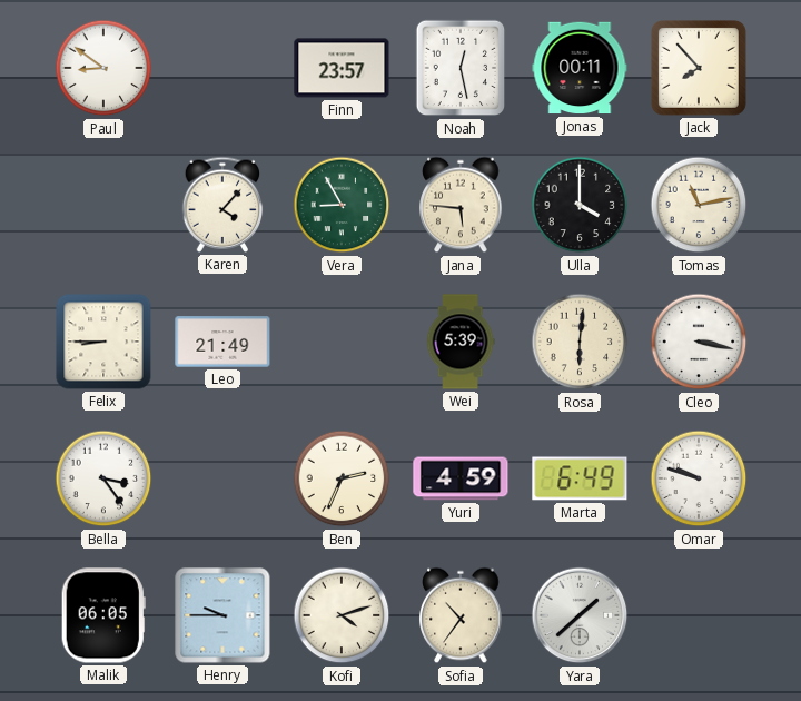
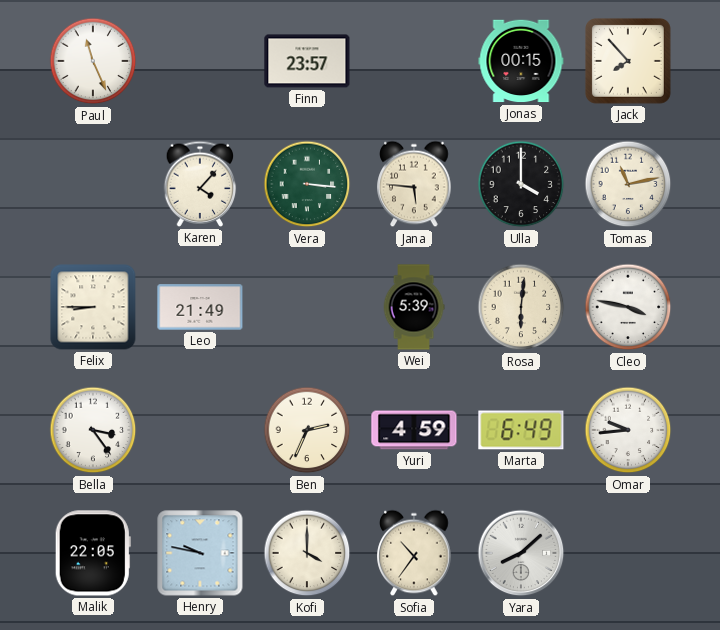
Paul: 8:51 -> 11:26 (93, 61)
Noah: 12:28 -> none (461, 68)
Jonas: 00:11 -> 00:15 (521, 61)
Vera: 8:55 -> 3:16 (307, 184)
Cleo: 3:17 -> 3:47 (628, 307)
Omar: 9:48 -> 9:44 (628, 430)
Malik: 06:05 -> 22:05 (93, 553)
Henry: 9:45 -> 9:47 (200, 553)
Kofi: 4:12 -> 4:00 (307, 553)
Yara: 1:38 -> 8:08 (521, 553)
